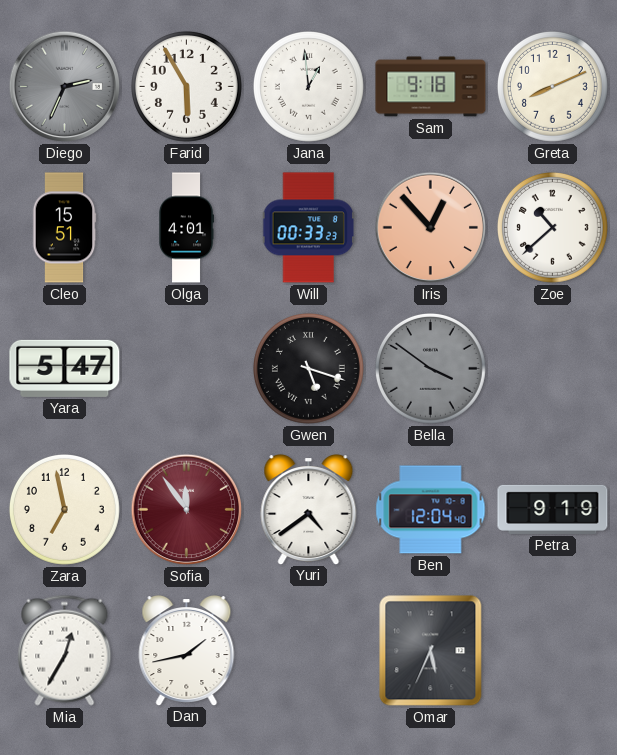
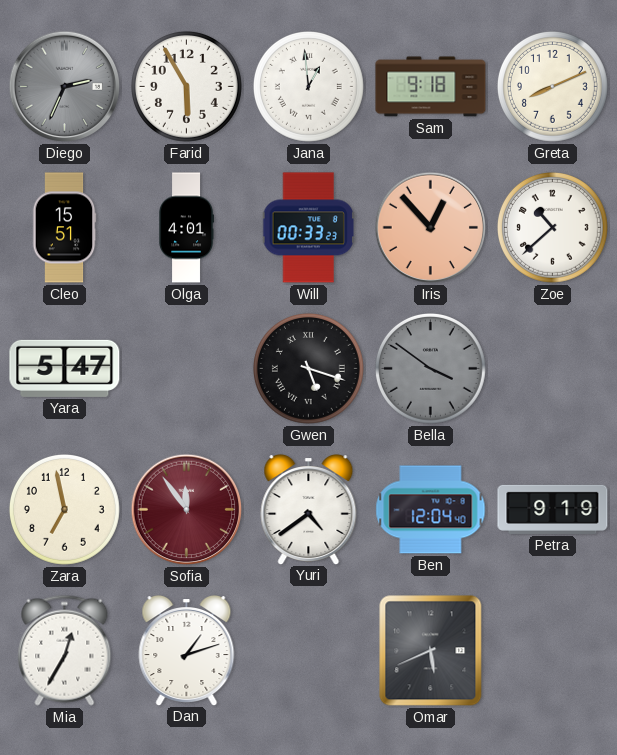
Dan: 1:43 -> 1:12 (187, 651)
Omar: 5:34 -> 5:41 (431, 651)
